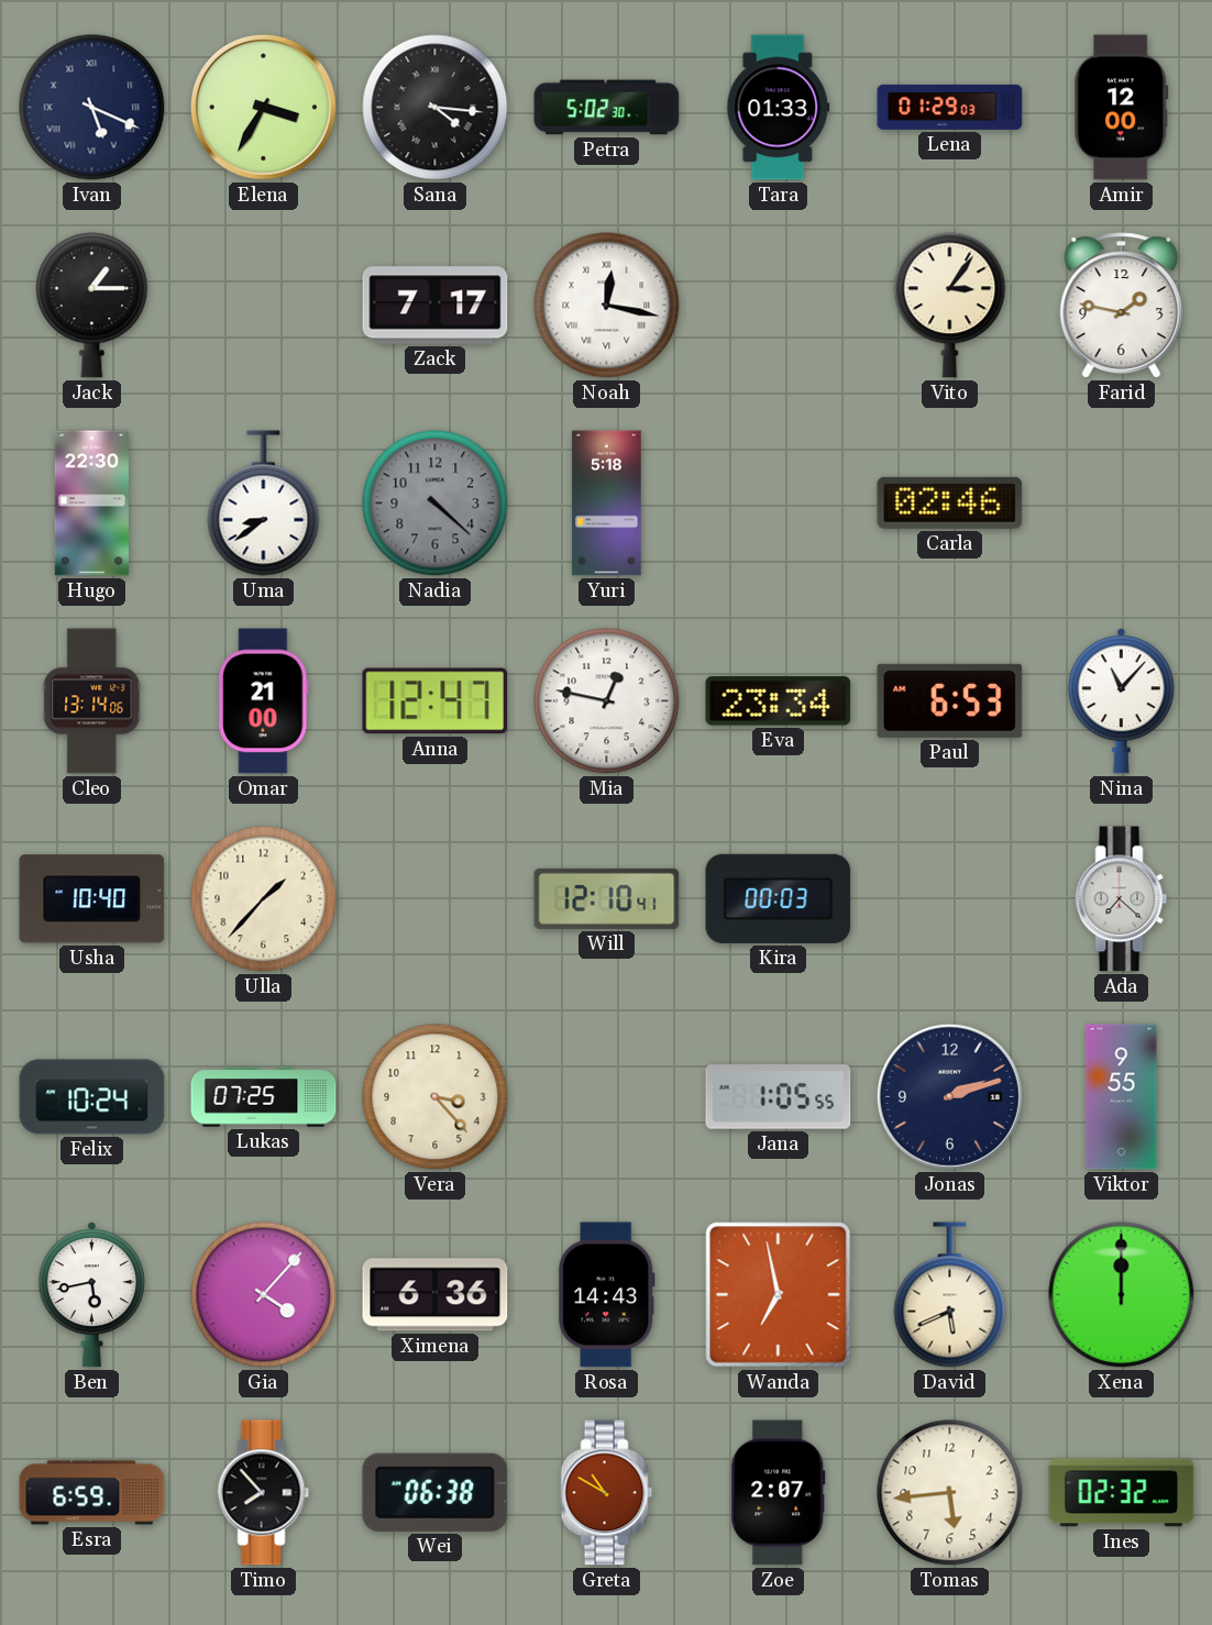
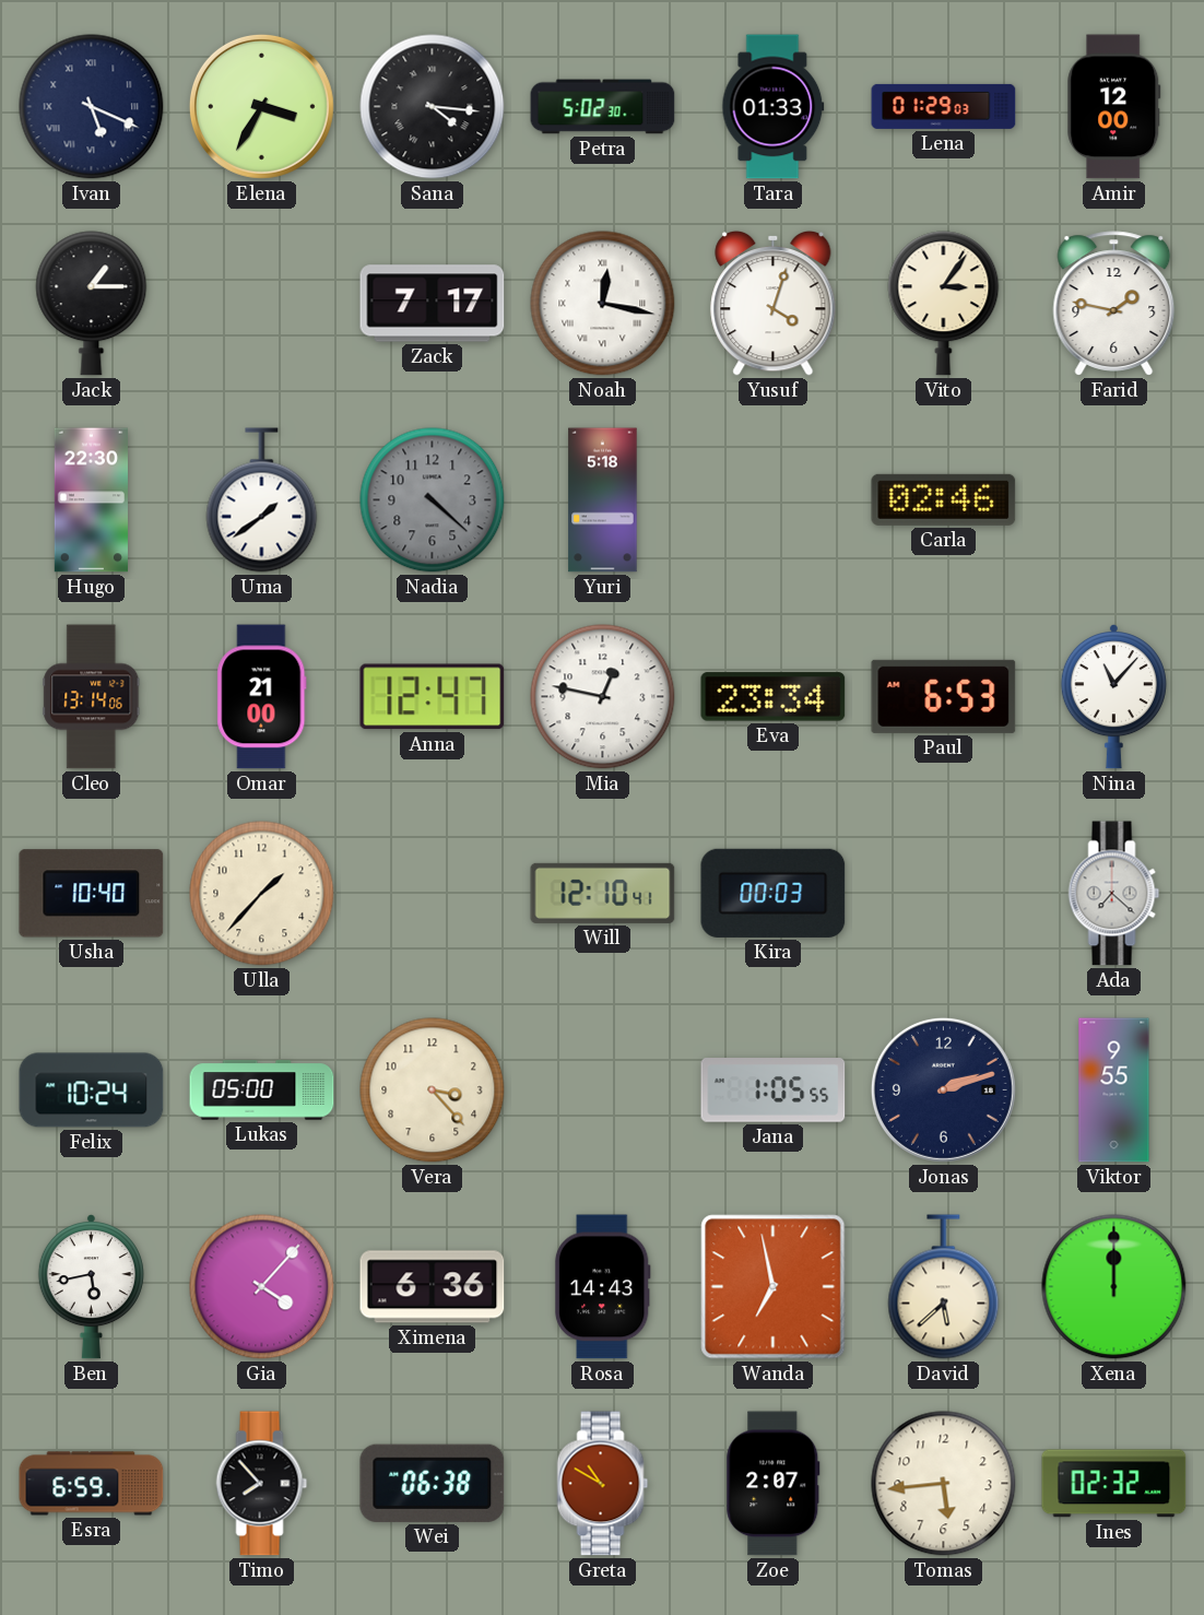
Yusuf: none -> 4:03 (774, 303)
Uma: 8:39 -> 1:39 (262, 500)
Lukas: 07:25 -> 05:00 (262, 1091)
David: 5:41 -> 5:38 (944, 1287)
